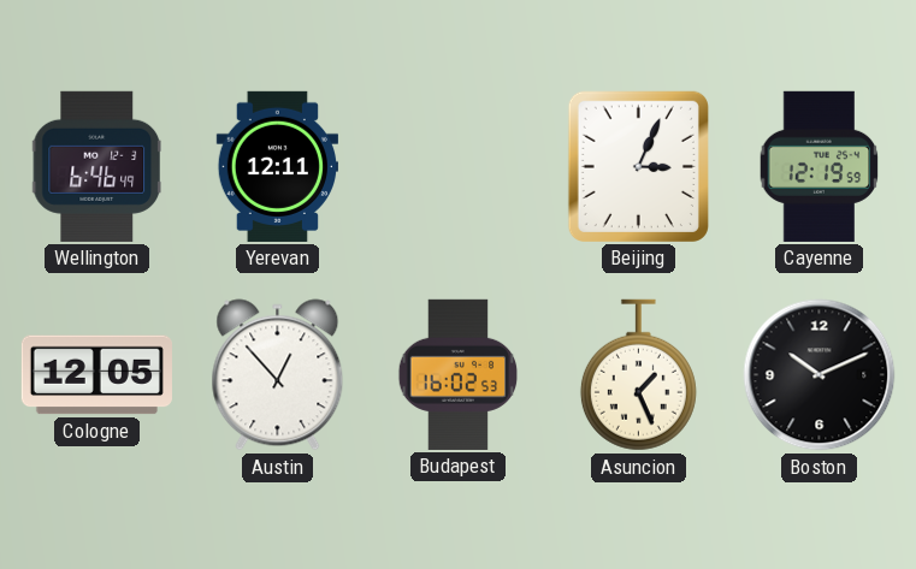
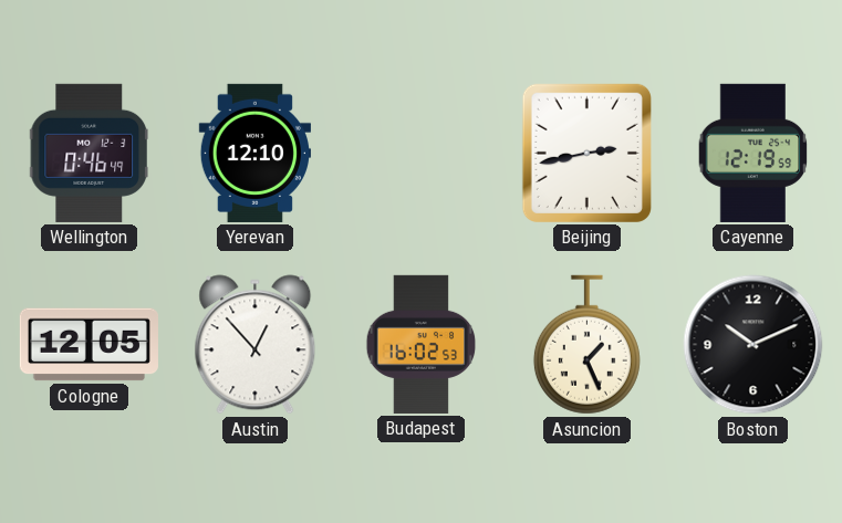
Wellington: 6:46 -> 0:46 (89, 153)
Yerevan: 12:11 -> 12:10 (254, 153)
Beijing: 3:04 -> 2:43 (586, 153)
